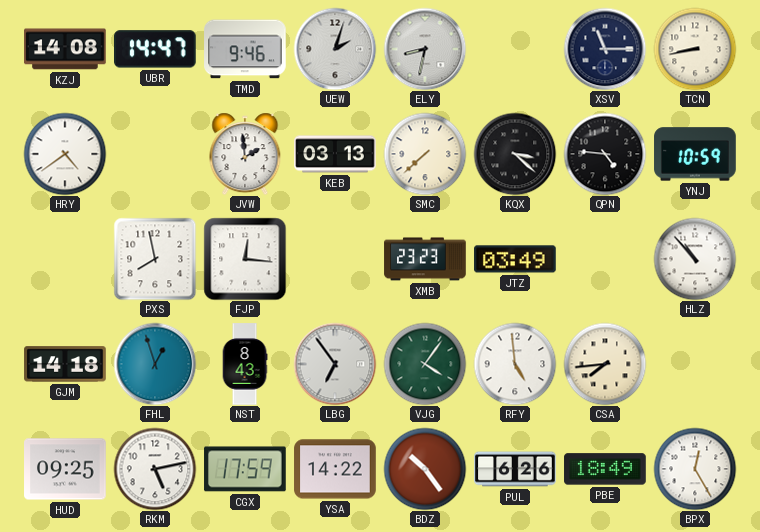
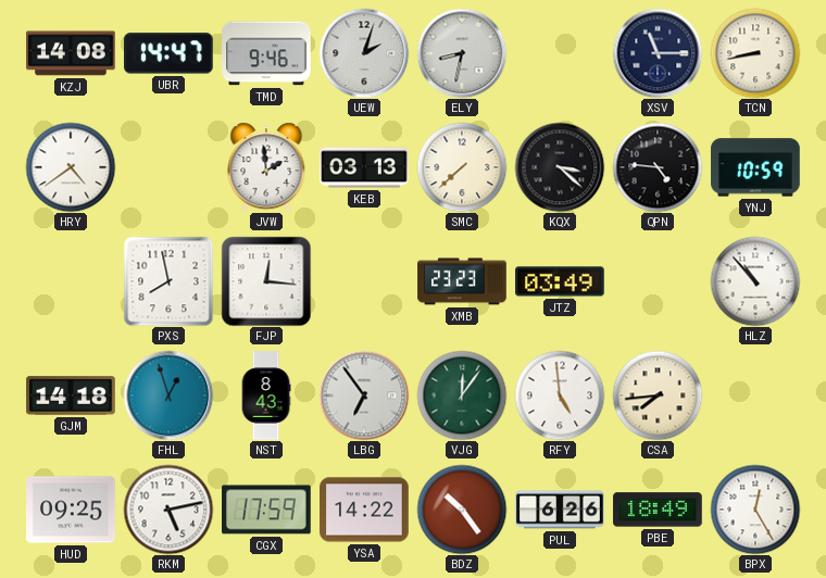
VJG: 4:06 -> 12:06 (462, 395)
